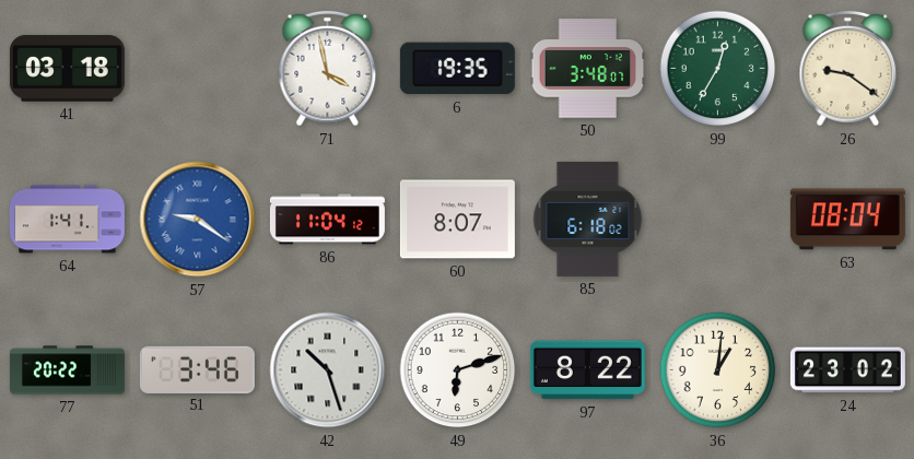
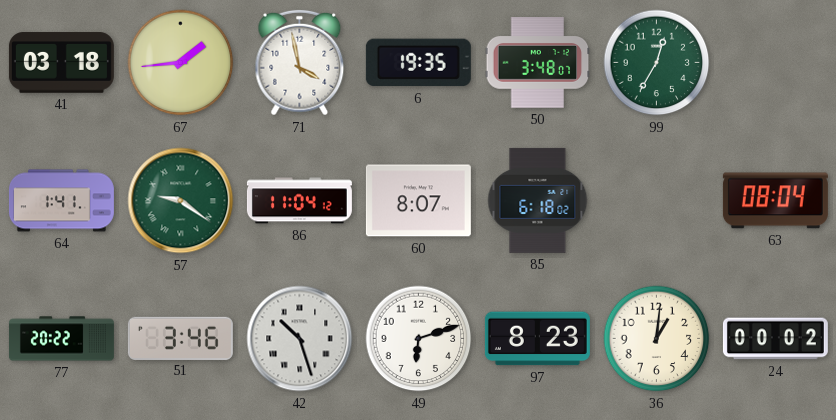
67: none -> 1:44 (181, 63)
26: 9:21 -> none (848, 69)
57 dial: blue -> green (181, 201)
97: 8:22 -> 8:23 (537, 339)
24: 23:02 -> 00:02 (775, 339)
